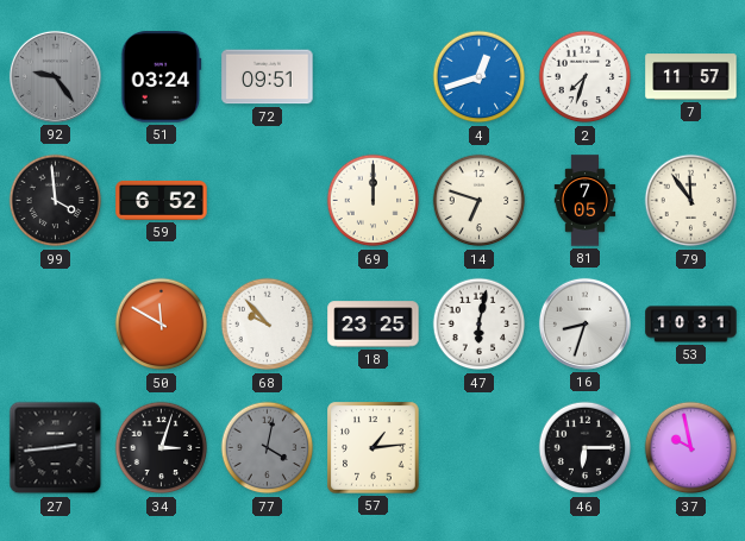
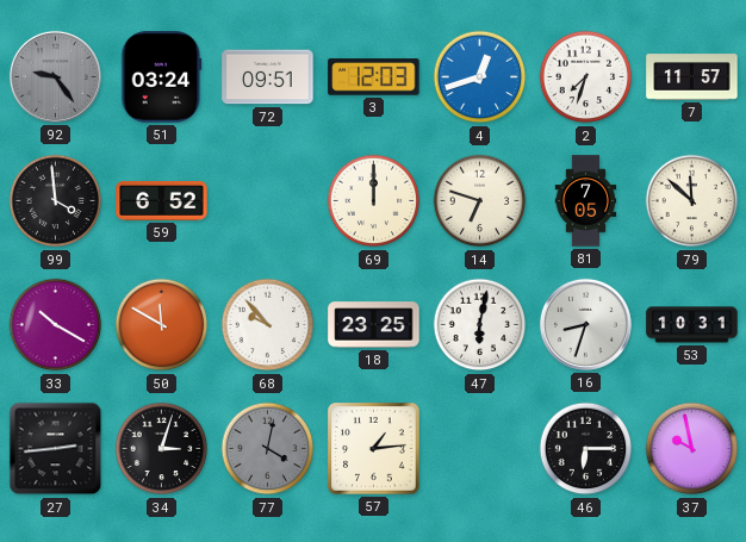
3: none -> 12:03 (374, 77)
79: 11:54 -> 11:52 (692, 201)
33: none -> 10:20 (56, 325)
